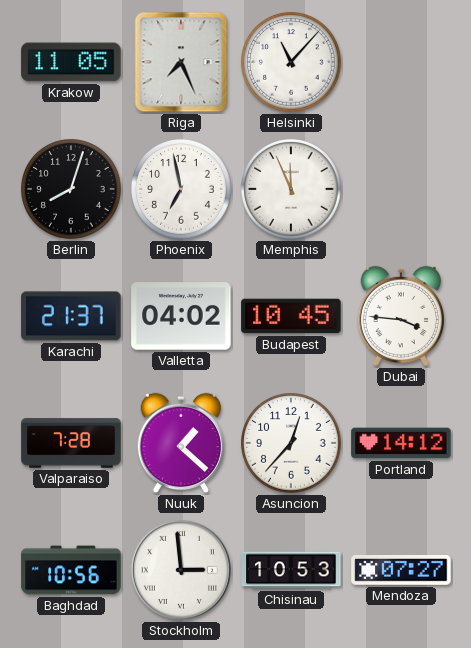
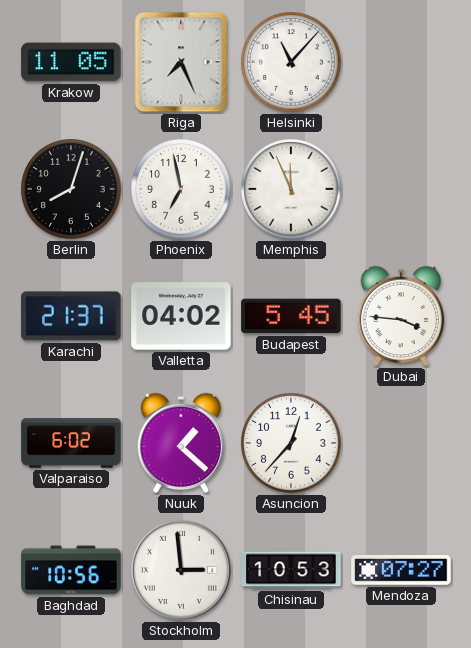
Budapest: 10:45 -> 5:45 (291, 316)
Valparaiso: 7:28 -> 6:02 (71, 443)
Portland: 14:12 -> none (401, 443)
